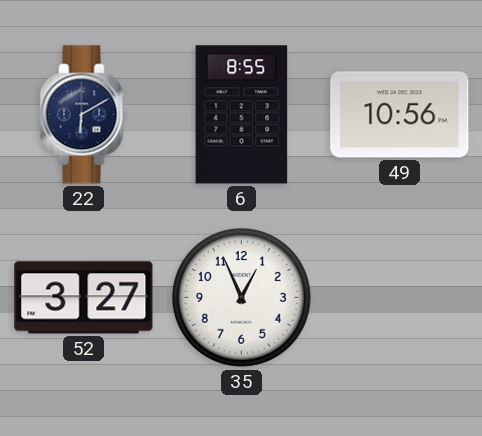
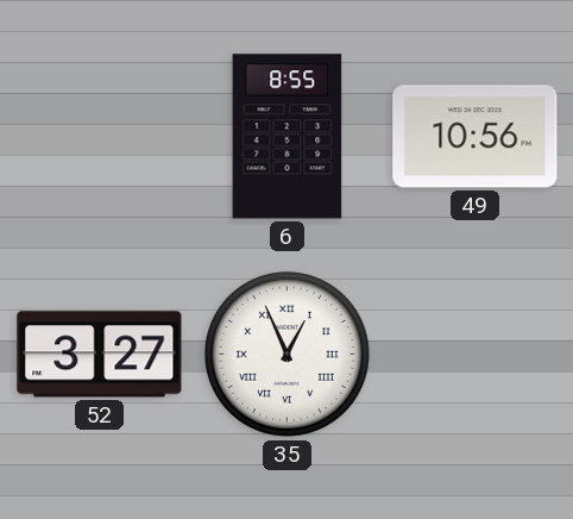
22: 6:10 -> none (84, 115)
35 numerals: Arabic -> Roman (286, 354)
